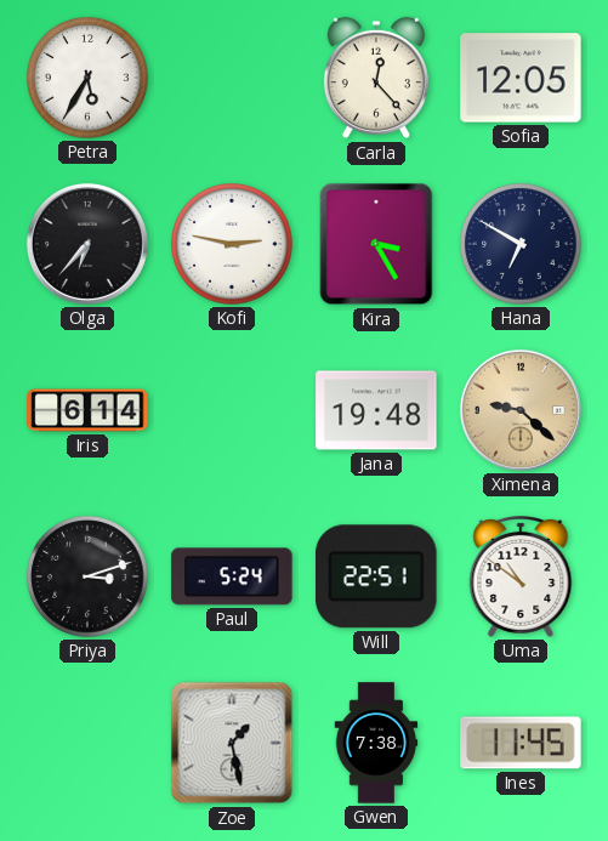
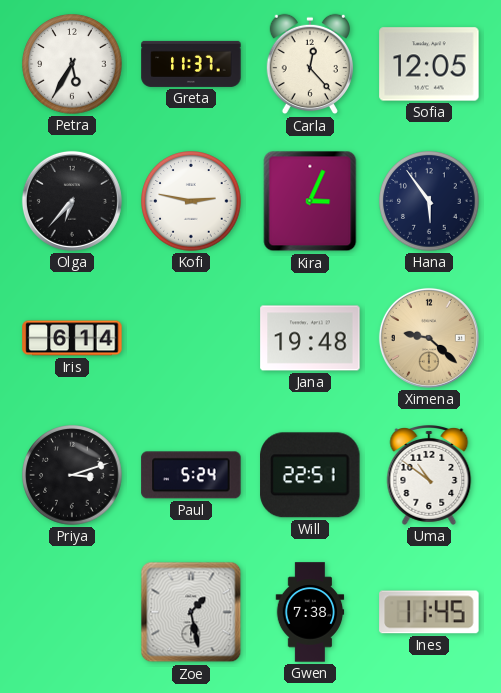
Greta: none -> 11:37 (191, 64)
Kira: 3:25 -> 3:04 (310, 201)
Hana: 6:50 -> 5:54 (429, 201)
